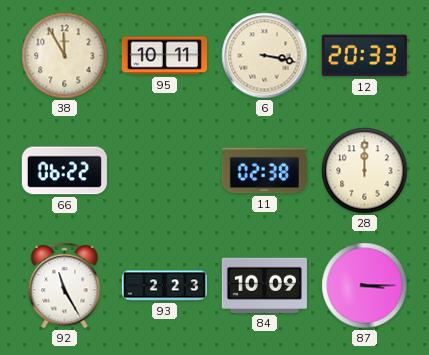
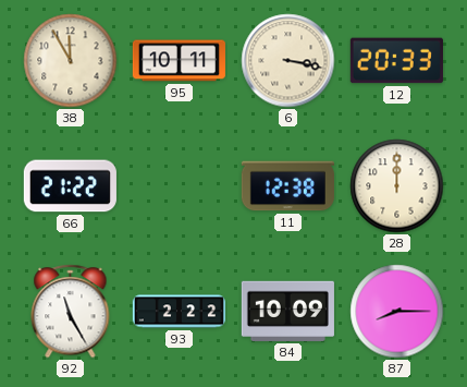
66: 06:22 -> 21:22 (70, 186)
11: 02:38 -> 12:38 (287, 186)
93: 2:23 -> 2:22 (179, 312)
87: 3:15 -> 8:15 (397, 312)
